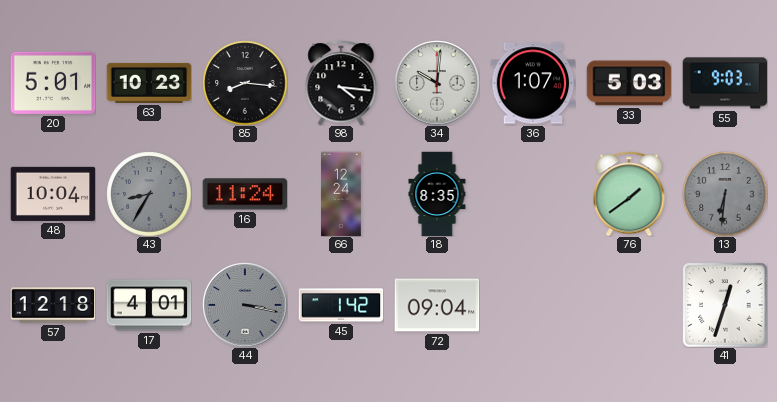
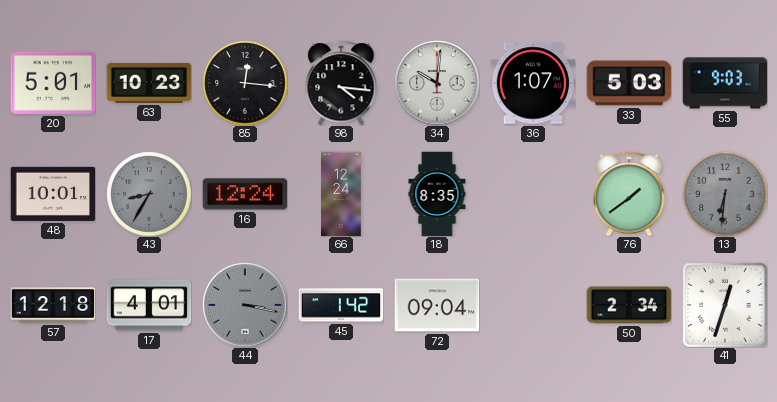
85: 8:16 -> 12:16 (245, 83)
48: 10:04 -> 10:01 (53, 194)
16: 11:24 -> 12:24 (245, 194)
50: none -> 2:34 (629, 305)
